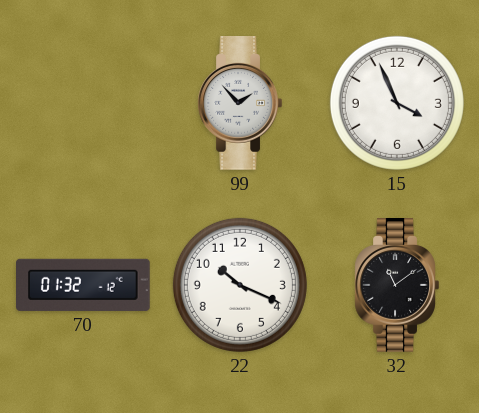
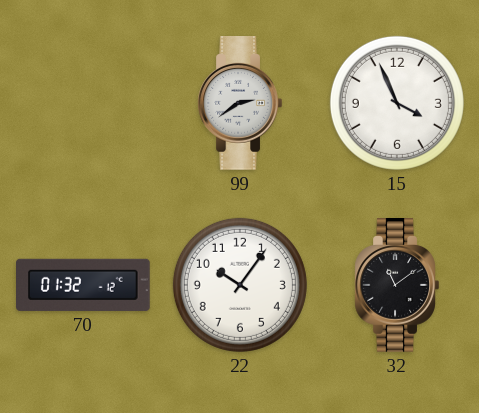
99: 1:53 -> 2:39 (240, 104)
22: 10:19 -> 10:06 (240, 285)
